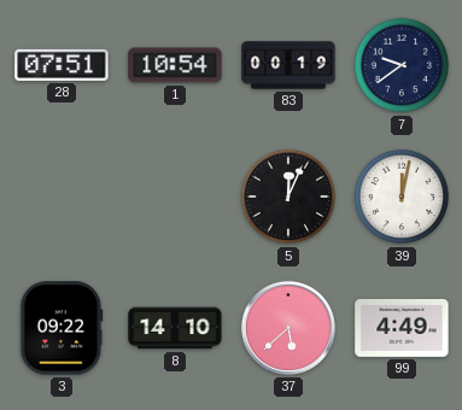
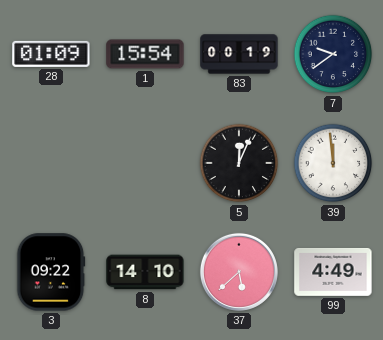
28: 07:51 -> 01:09 (51, 54)
1: 10:54 -> 15:54 (145, 54)
39: 12:02 -> 11:59 (333, 163)
